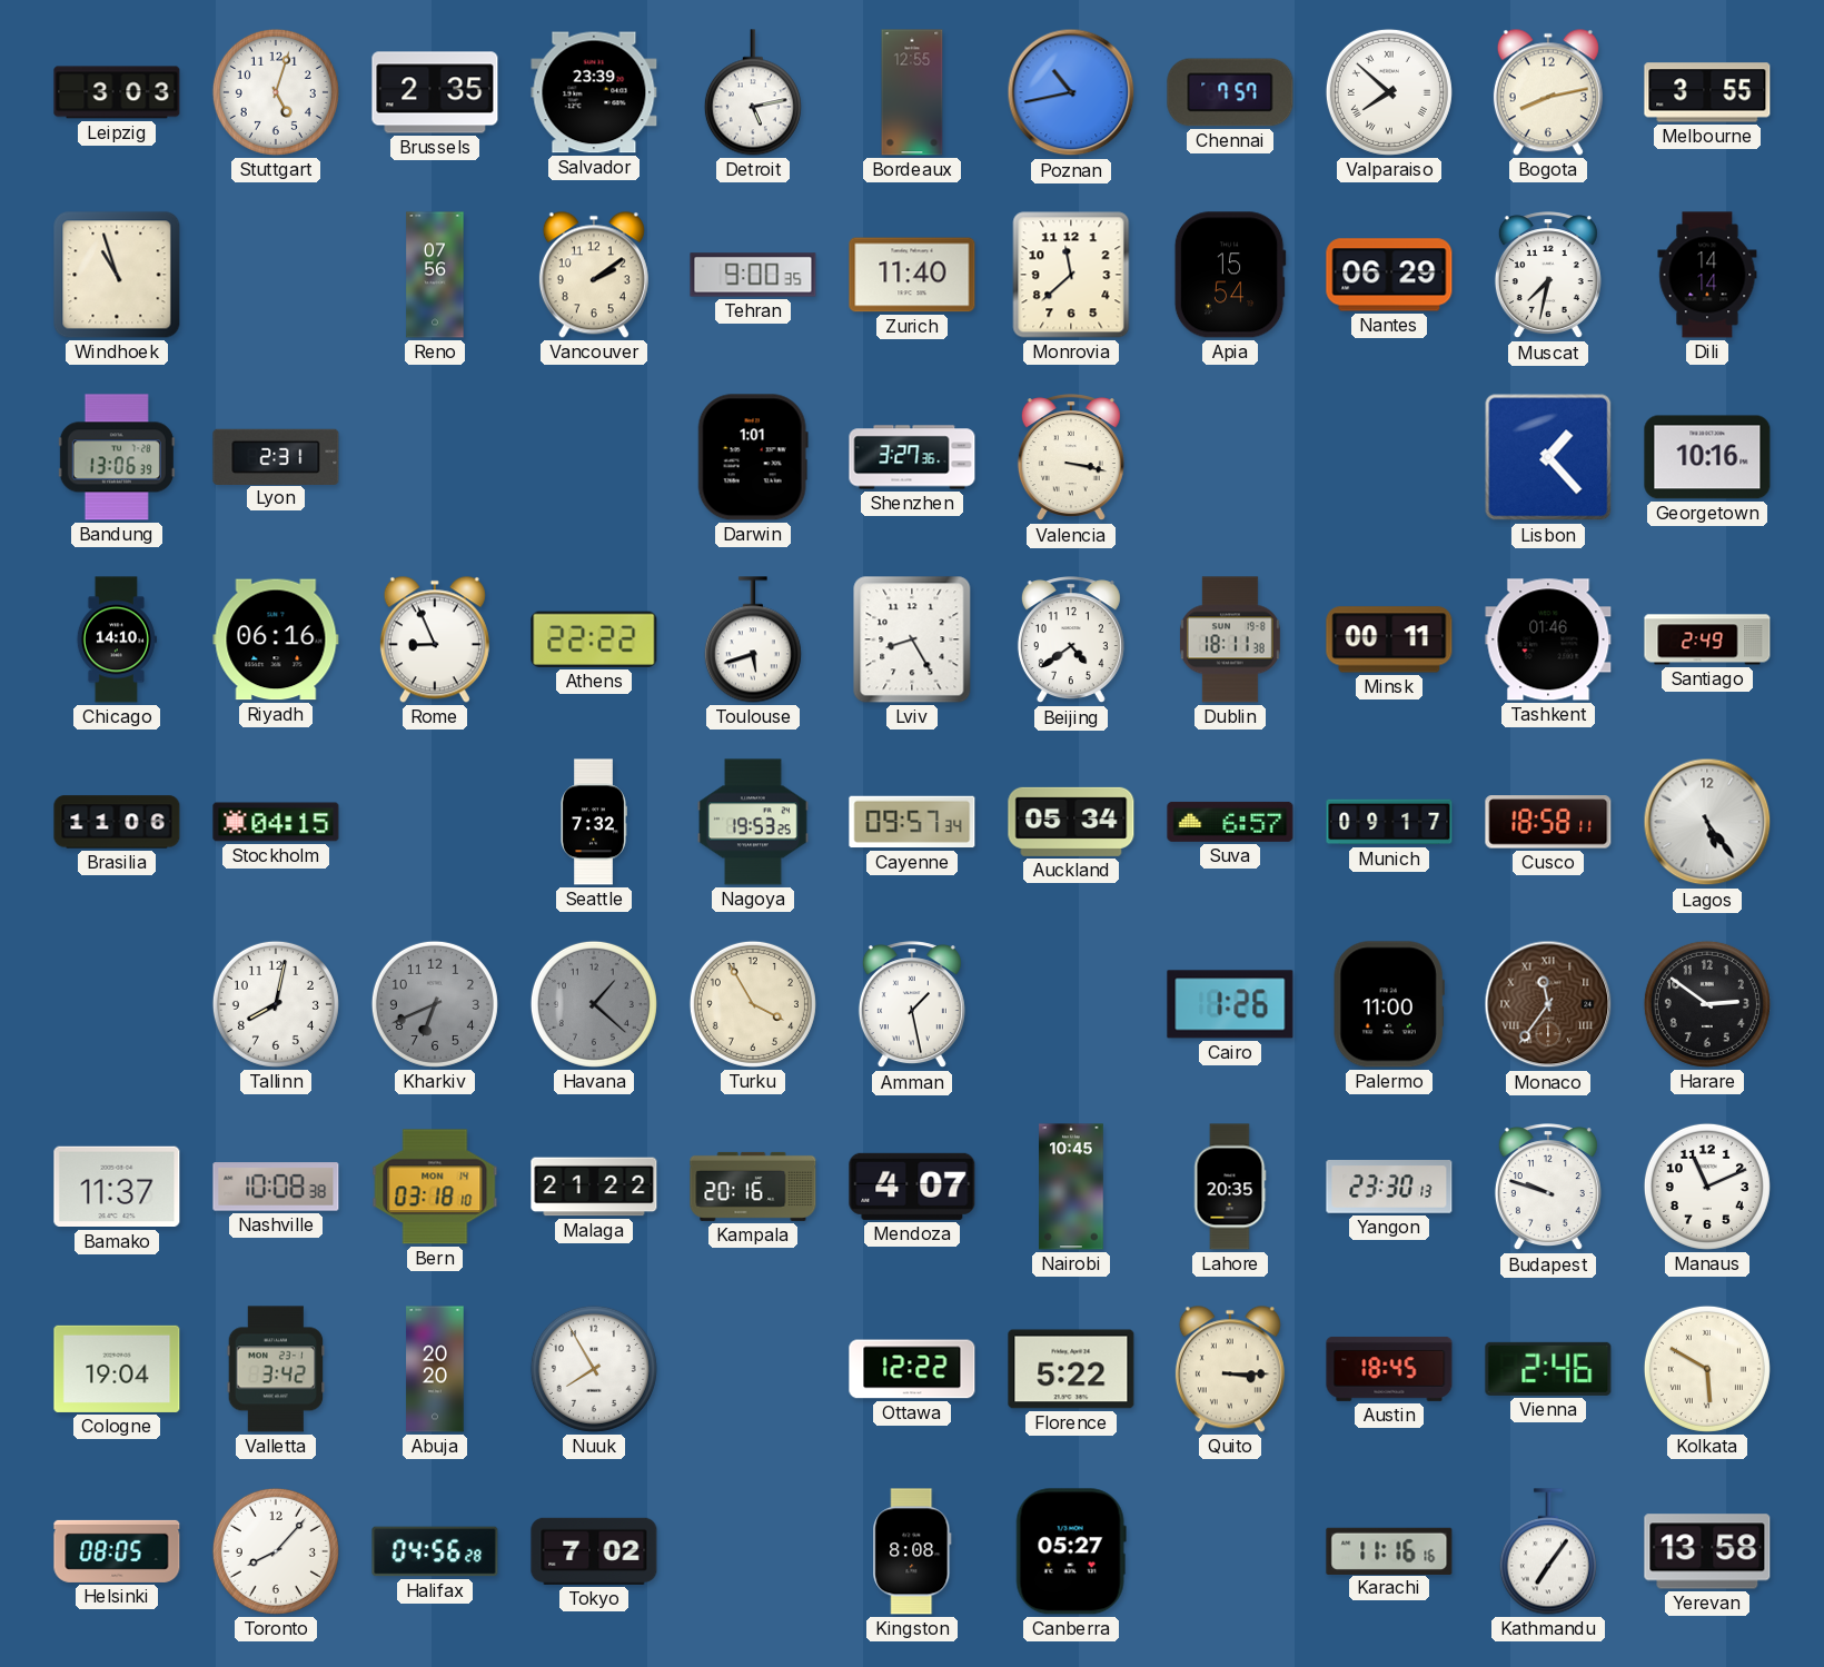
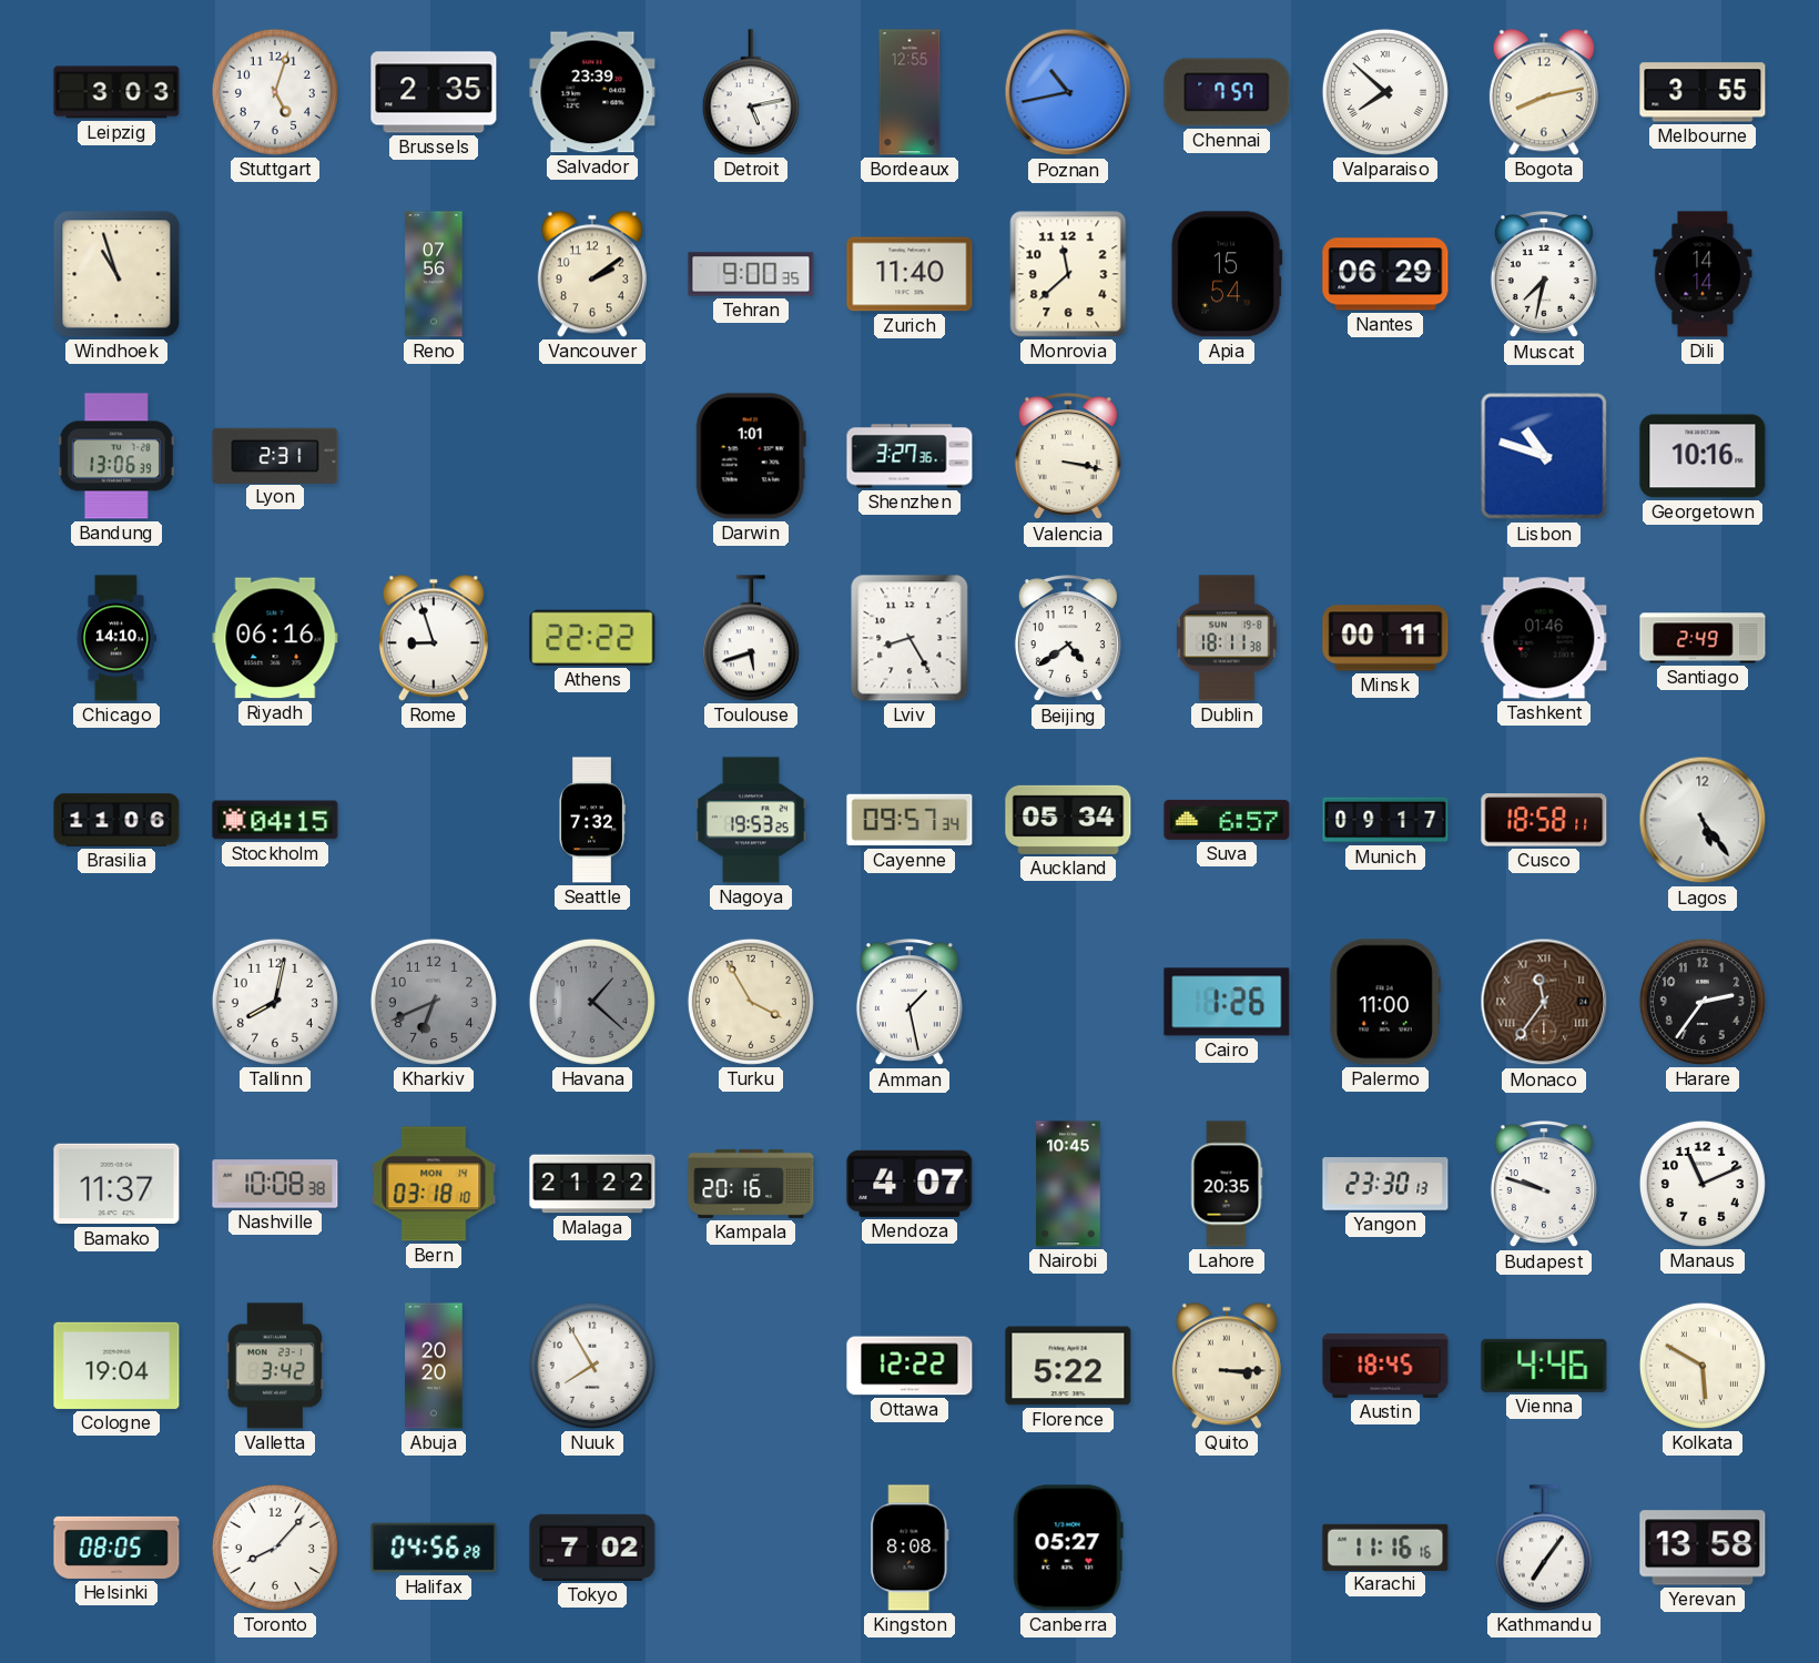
Lisbon: 1:23 -> 10:48 (1544, 456)
Rome: 8:56 -> 8:57 (434, 638)
Harare: 2:51 -> 2:36 (1703, 1002)
Vienna: 2:46 -> 4:46 (1544, 1366)
